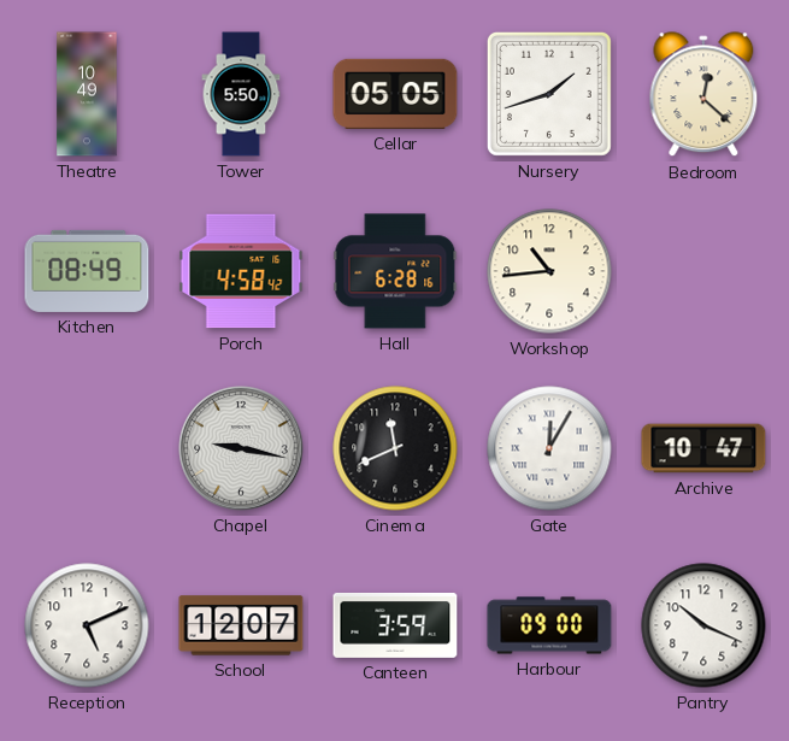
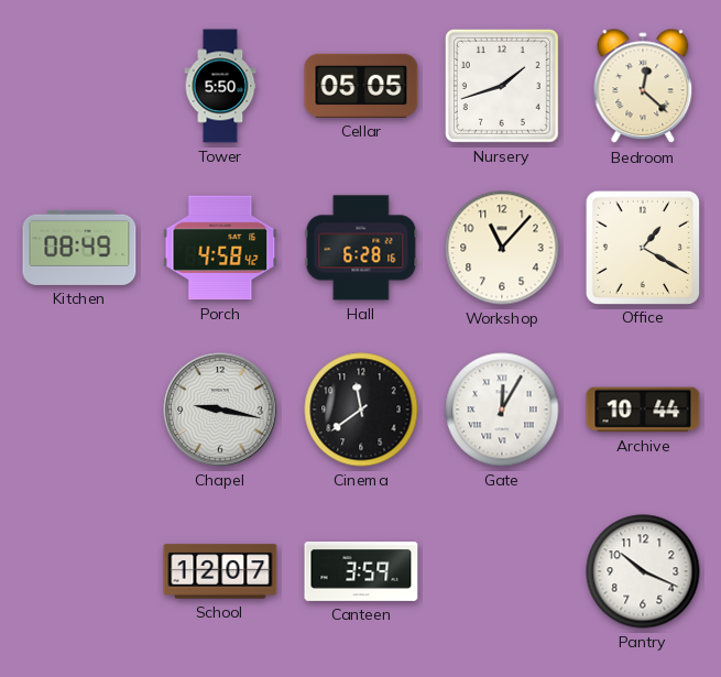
Theatre: 10:49 -> none (87, 94)
Workshop: 10:44 -> 11:07 (502, 248)
Office: none -> 1:20 (642, 247)
Cinema: 11:41 -> 11:39 (361, 410)
Archive: 10:47 -> 10:44 (643, 410)
Reception: 5:11 -> none (87, 625)
Harbour: 09:00 -> none (549, 625)
